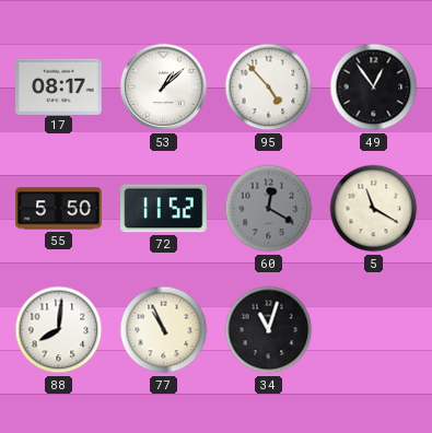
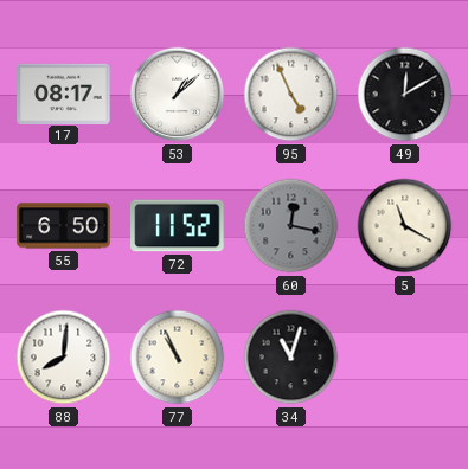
95: 4:53 -> 4:56 (291, 95)
49: 12:54 -> 12:10 (405, 95)
55: 5:50 -> 6:50 (64, 226)
60: 12:20 -> 12:17 (291, 226)
